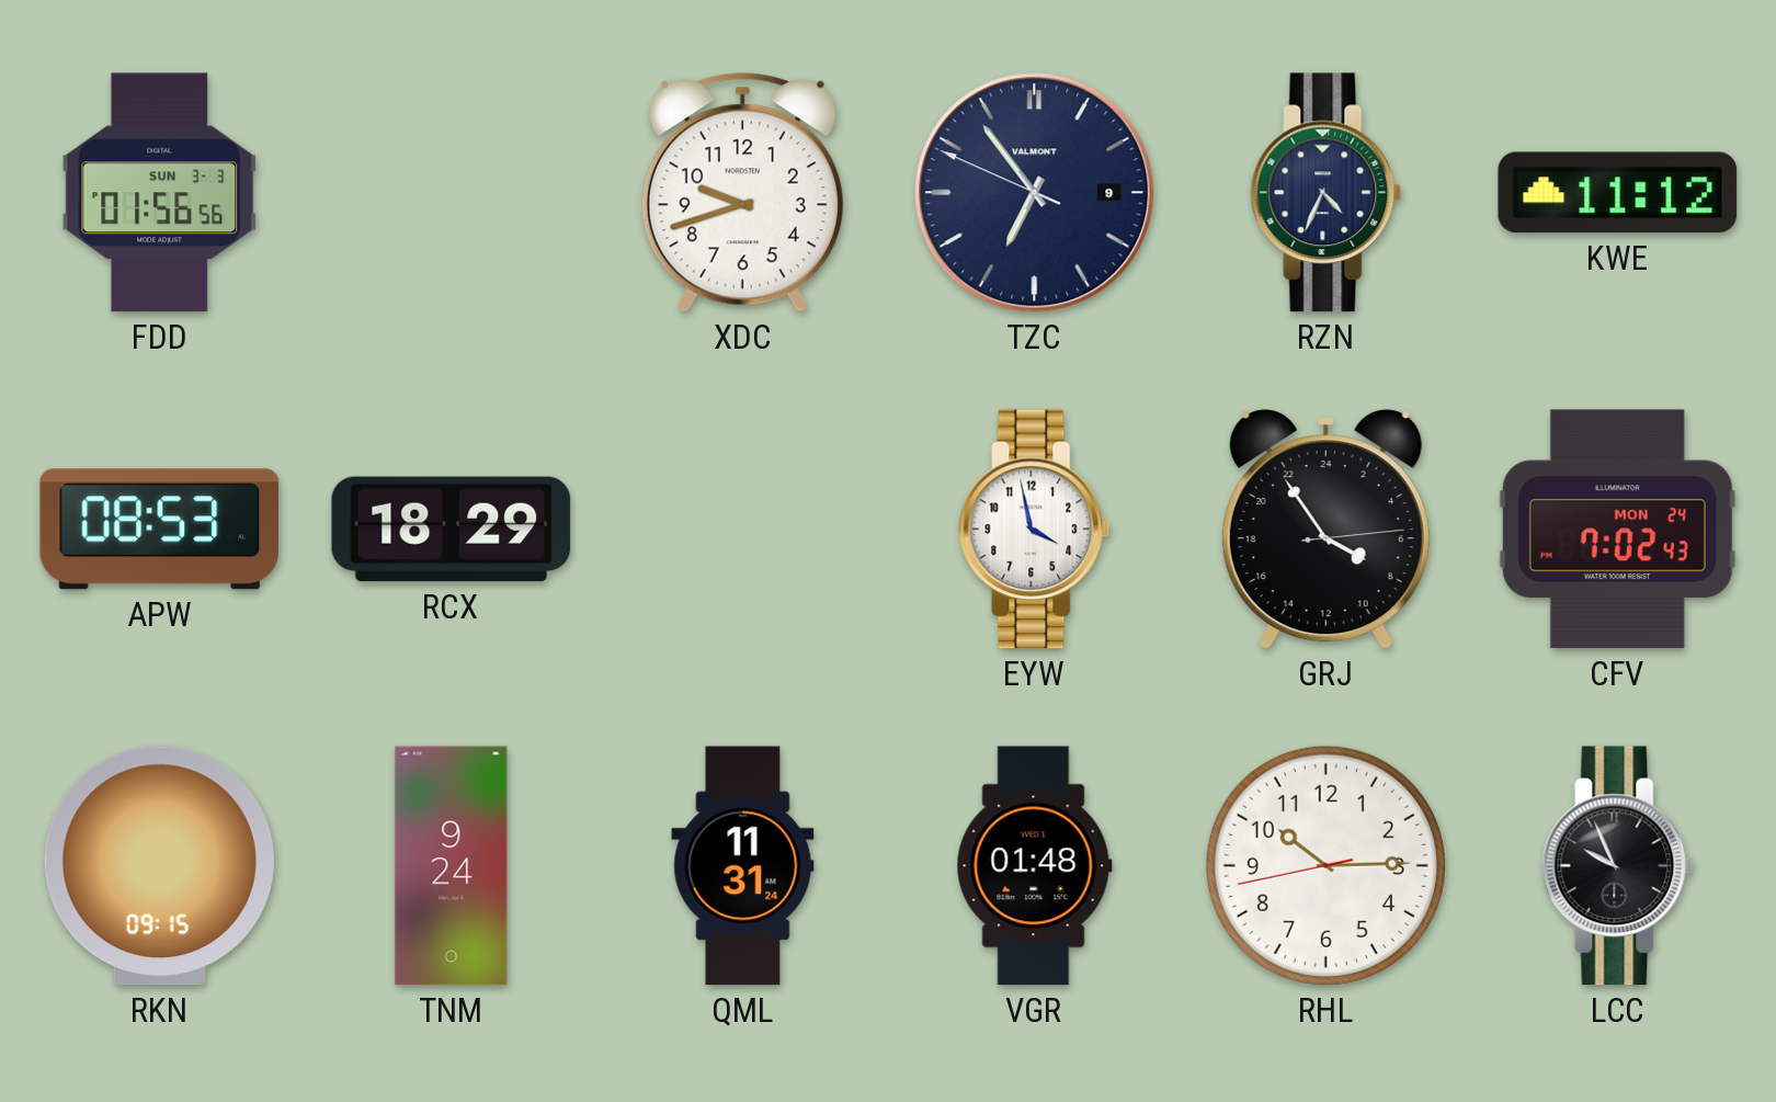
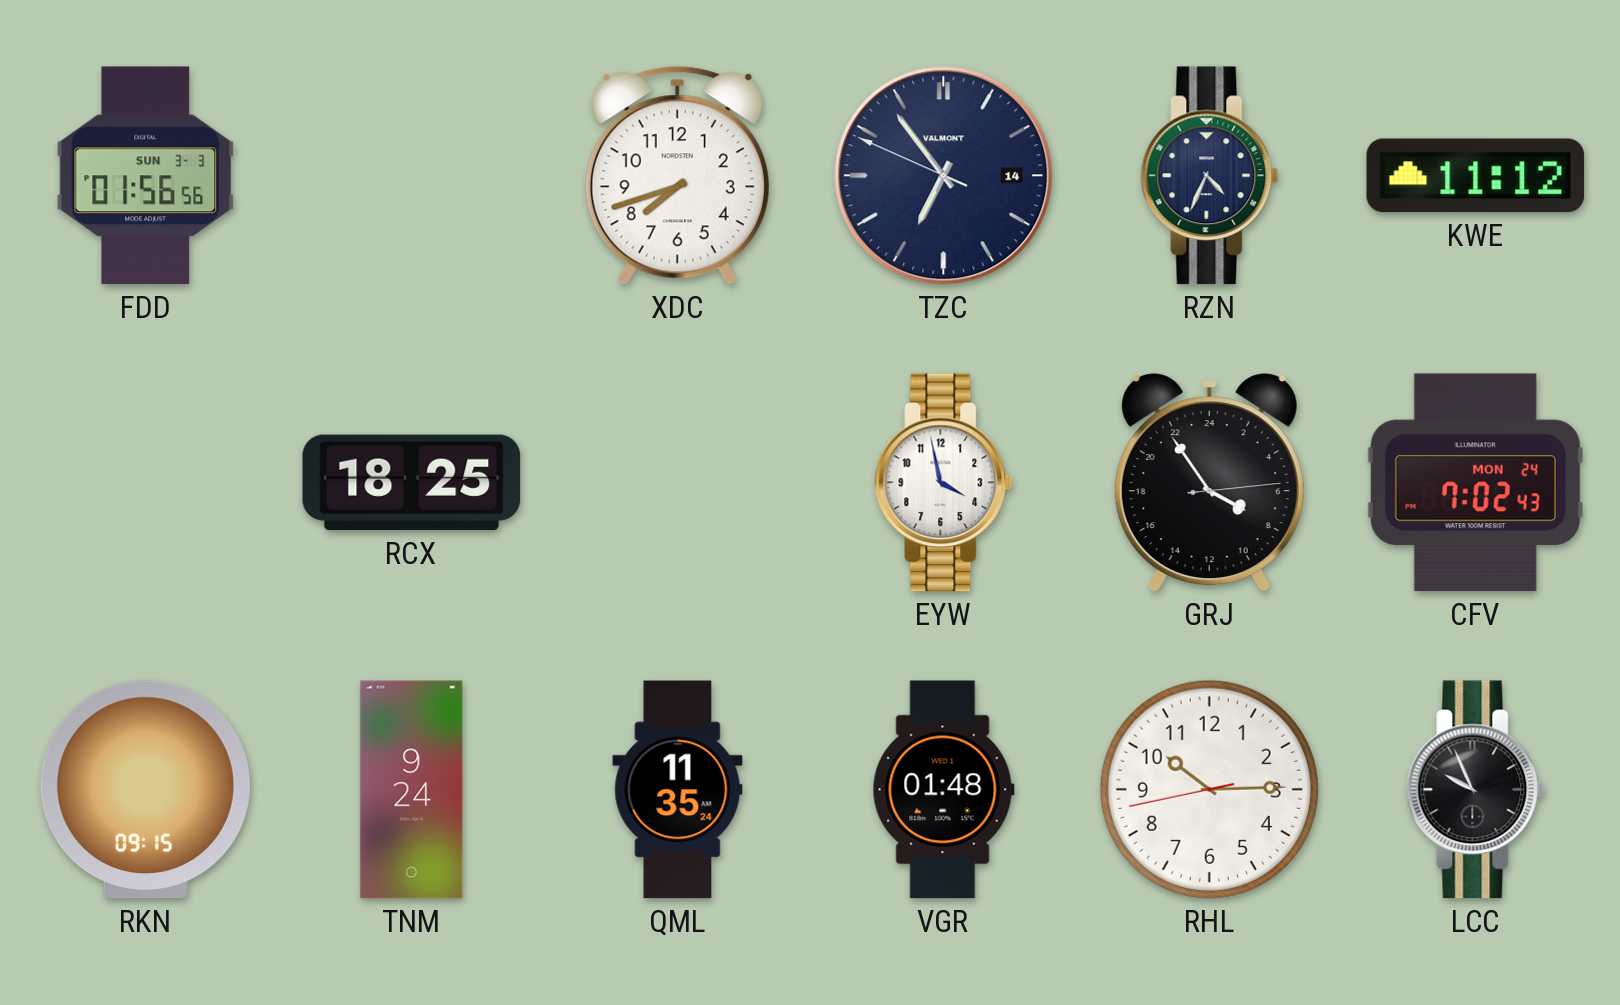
XDC: 9:42 -> 7:42 (677, 176)
TZC date: 9 -> 14 (944, 176)
APW: 08:53 -> none (160, 530)
RCX: 18:29 -> 18:25 (412, 483)
QML: 11:31 -> 11:35 (678, 790)
